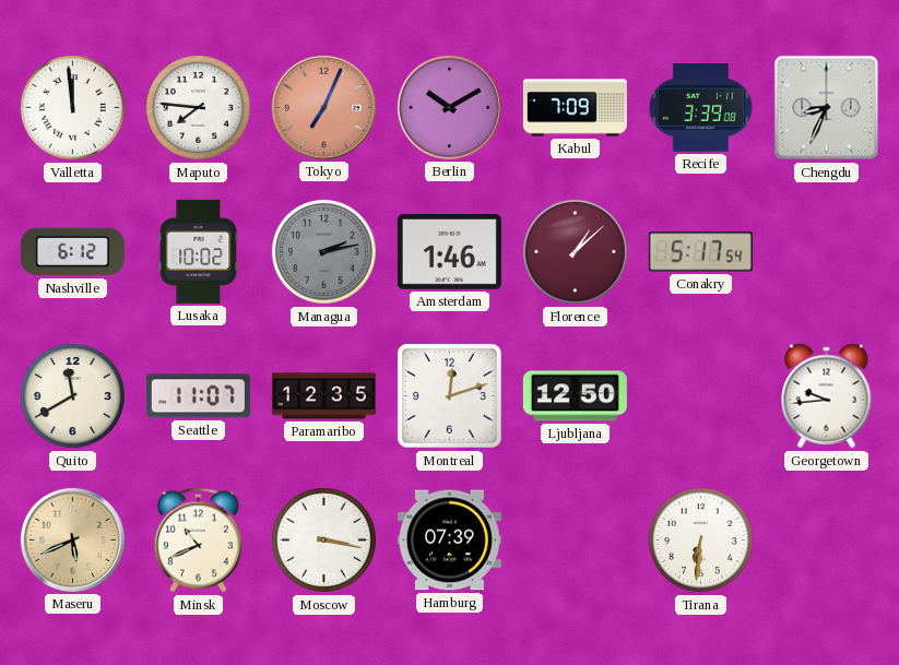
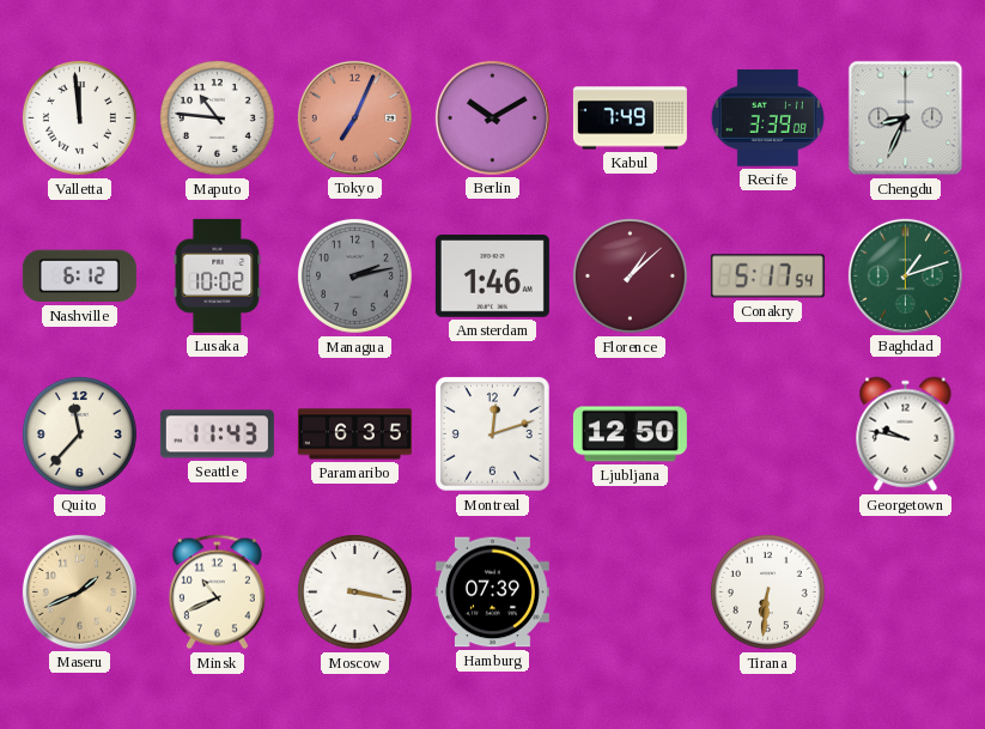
Maputo: 7:46 -> 10:46 (217, 117)
Kabul: 7:09 -> 7:49 (630, 119)
Baghdad: none -> 1:12 (905, 275)
Quito: 11:40 -> 11:37 (79, 433)
Seattle: 11:07 -> 11:43 (217, 435)
Paramaribo: 12:35 -> 6:35 (354, 435)
Georgetown: 9:44 -> 9:47 (906, 435)
Maseru: 5:41 -> 1:41 (79, 591)
